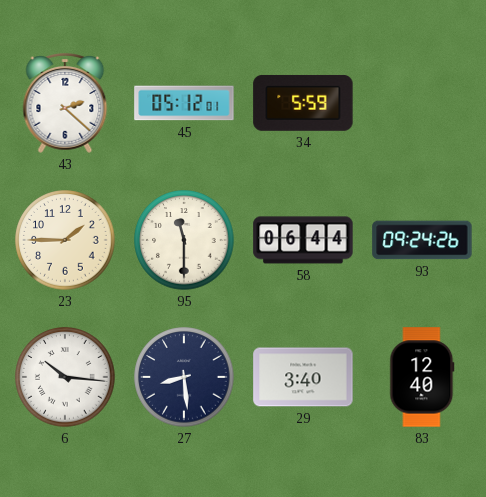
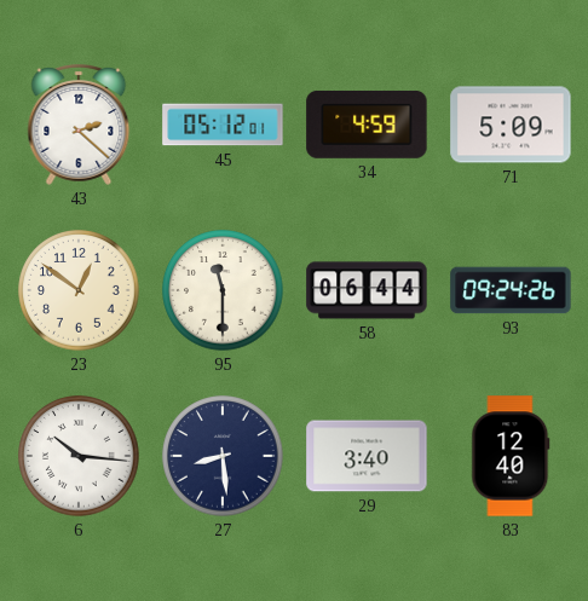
34: 5:59 -> 4:59 (367, 125)
71: none -> 5:09 (511, 125)
23: 1:45 -> 12:51 (79, 290)
